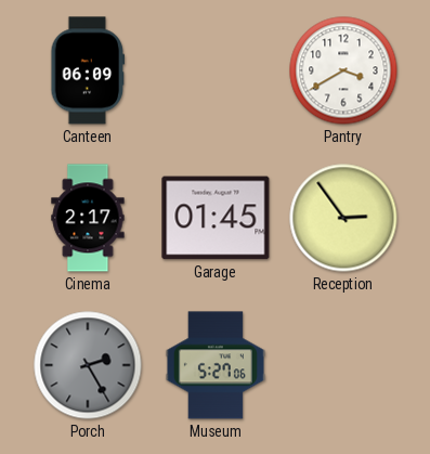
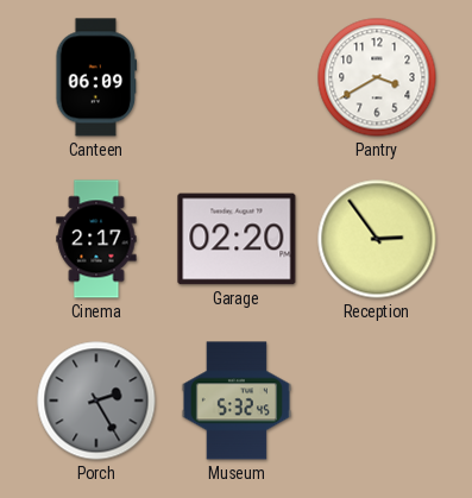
Garage: 01:45 -> 02:20 (237, 239)
Museum: 5:27 -> 5:32 (237, 401)
